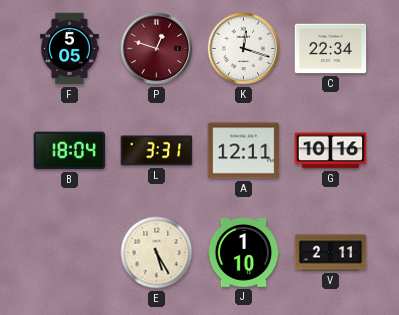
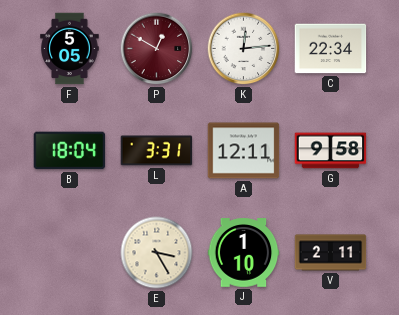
P: 12:48 -> 12:50 (157, 49)
K: 12:18 -> 12:14 (244, 49)
G: 10:16 -> 9:58 (331, 151)
E: 5:25 -> 3:25 (157, 253)
